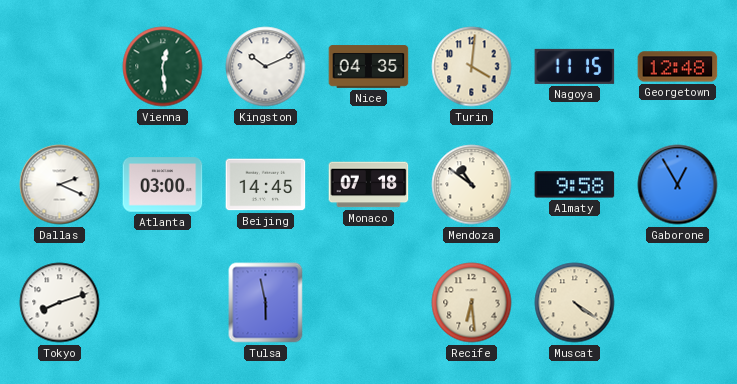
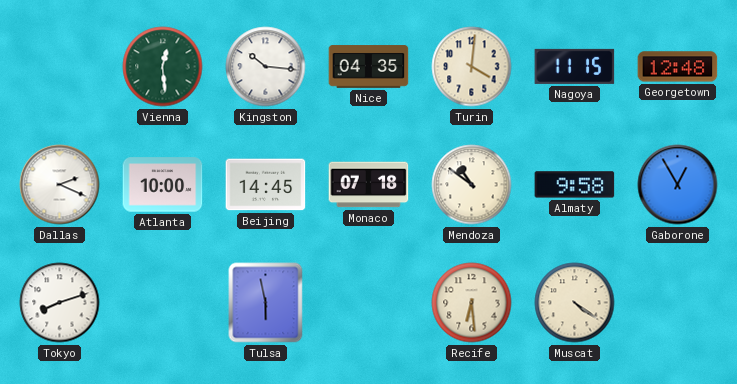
Kingston: 10:11 -> 10:16 (266, 67)
Atlanta: 03:00 -> 10:00 (163, 185)
